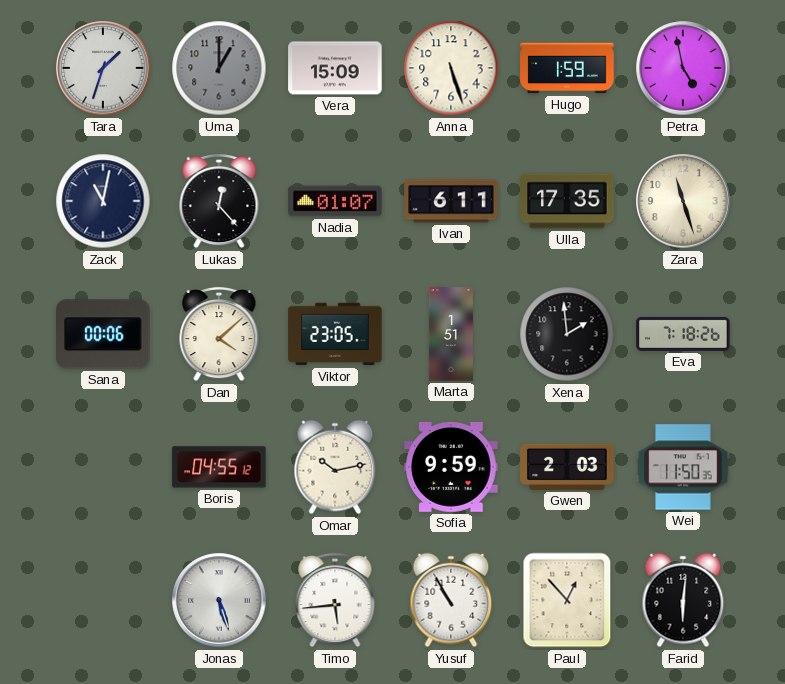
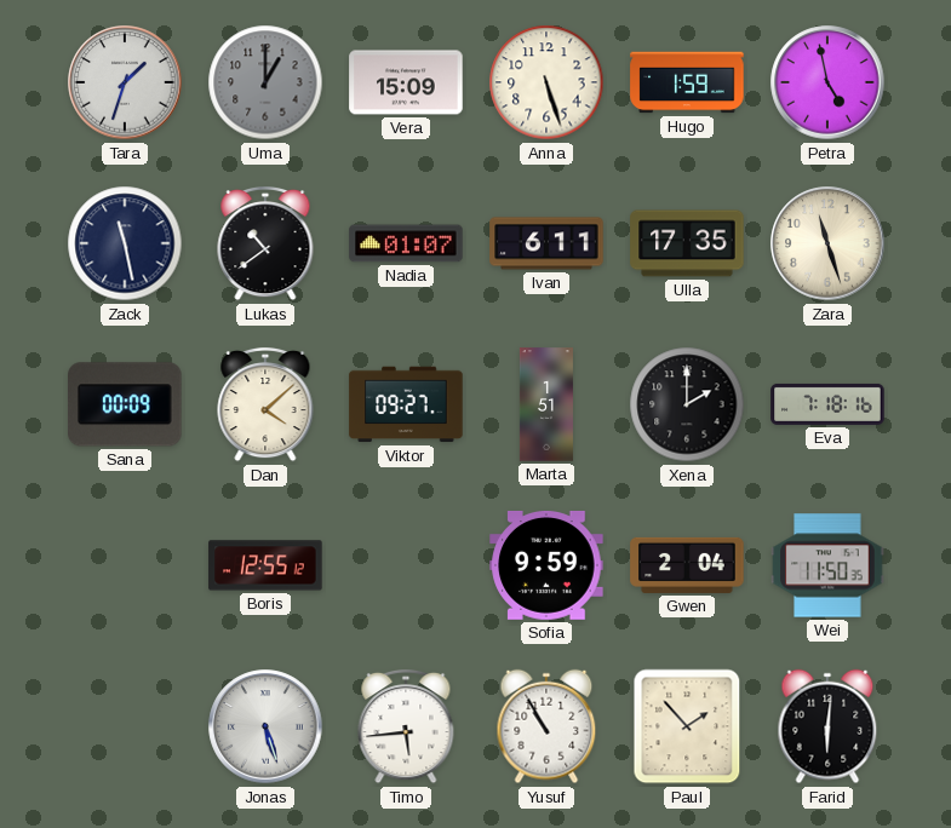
Zack: 11:02 -> 11:28 (125, 243)
Lukas: 12:23 -> 10:39 (265, 243)
Sana: 00:06 -> 00:09 (125, 404)
Viktor: 23:05 -> 09:27 (406, 404)
Xena: 1:59 -> 2:00 (687, 404)
Eva: 7:18:26 -> 7:18:16 (827, 404)
Boris: 04:55 -> 12:55 (265, 565)
Omar: 10:13 -> none (335, 467)
Gwen: 2:03 -> 2:04 (687, 565)
Paul: 12:53 -> 1:53 (687, 726)
